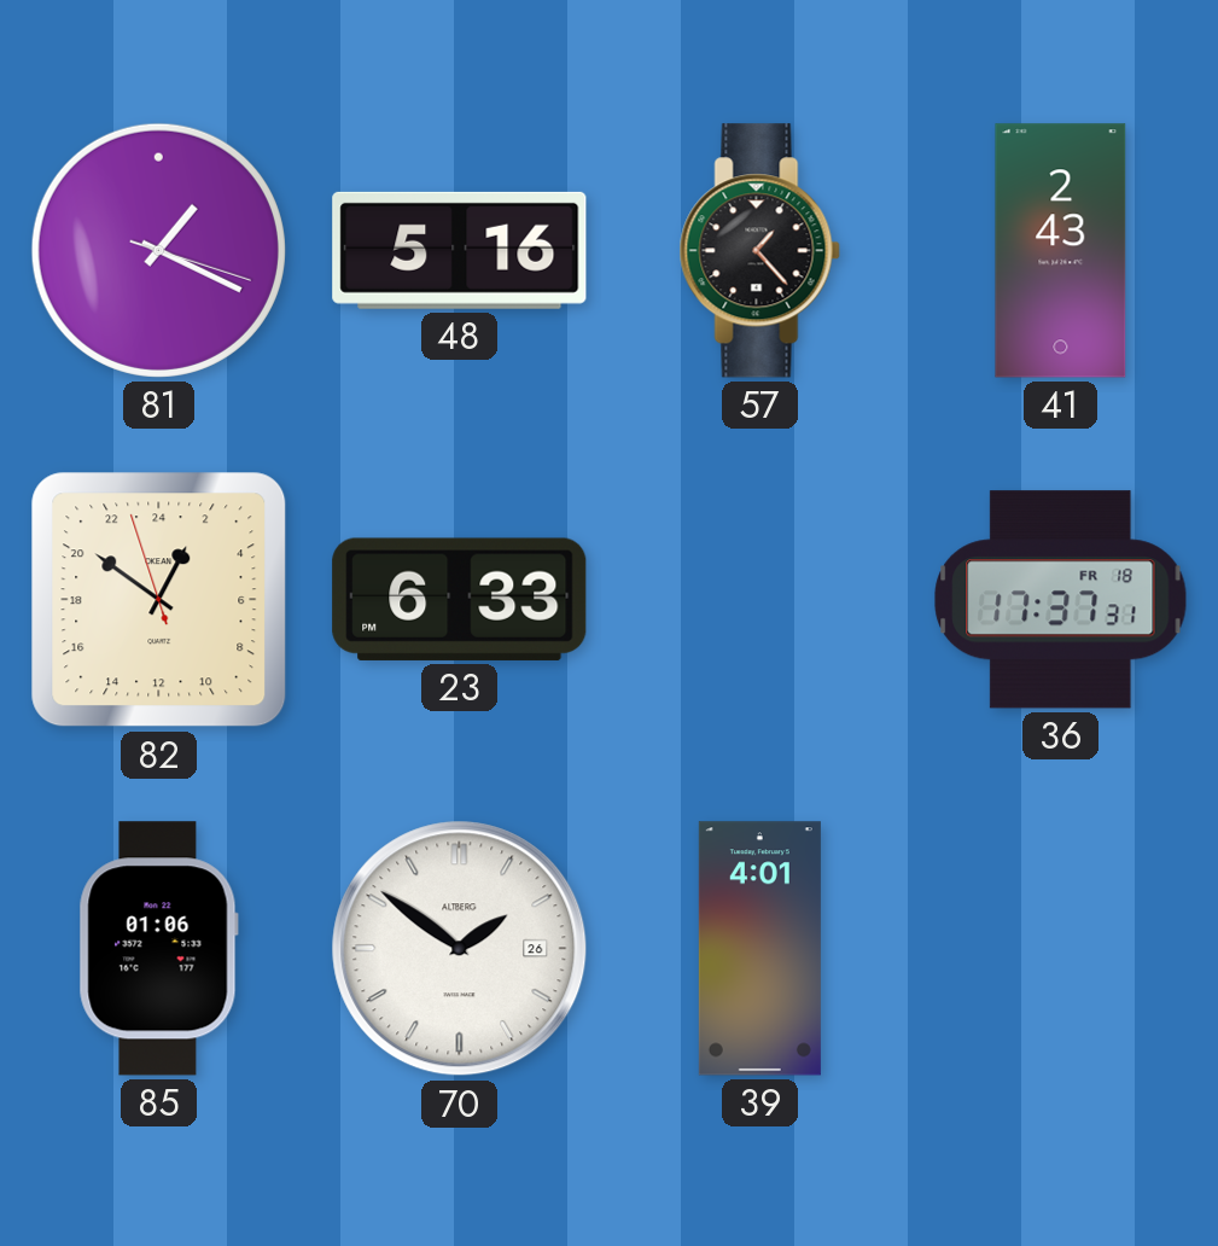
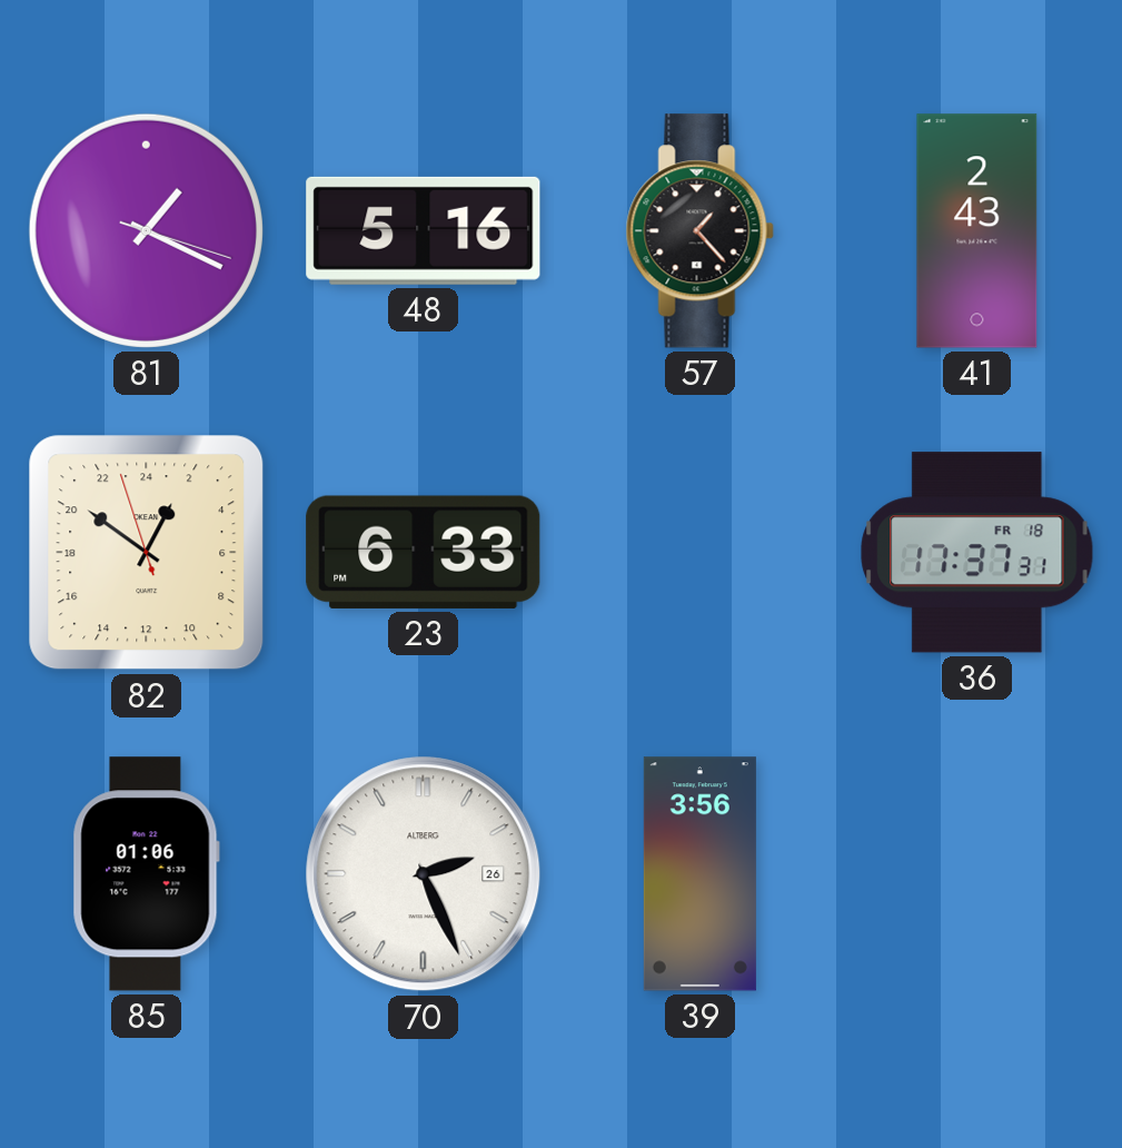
70: 1:51 -> 2:26 (424, 874)
39: 4:01 -> 3:56 (699, 874)
